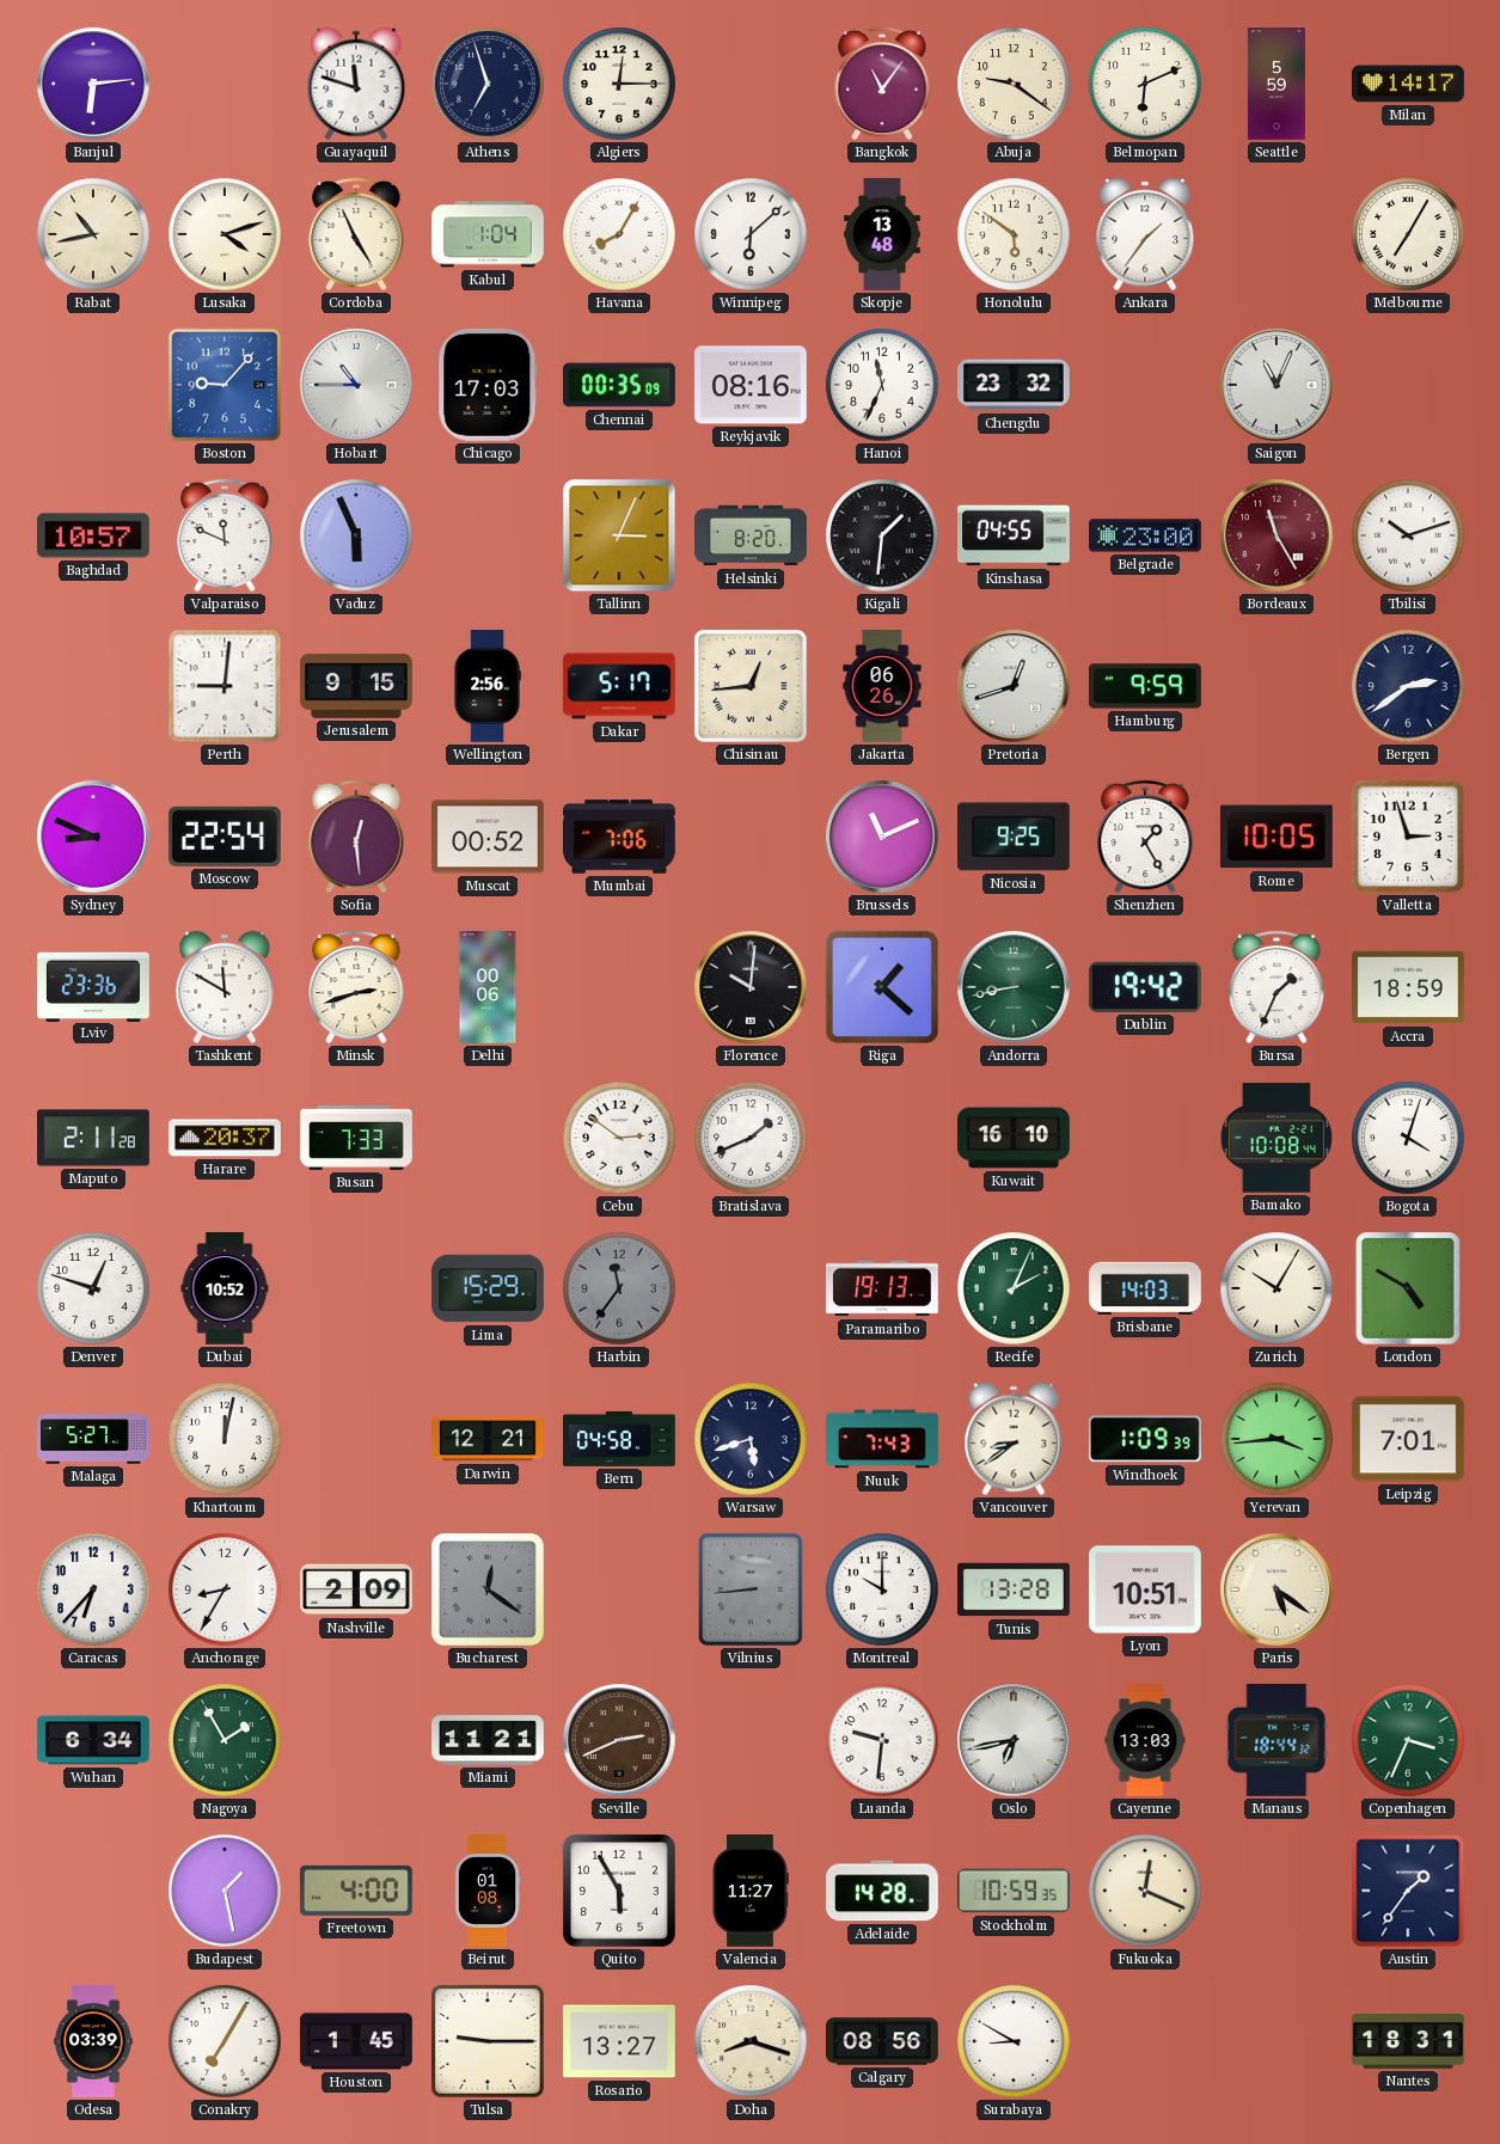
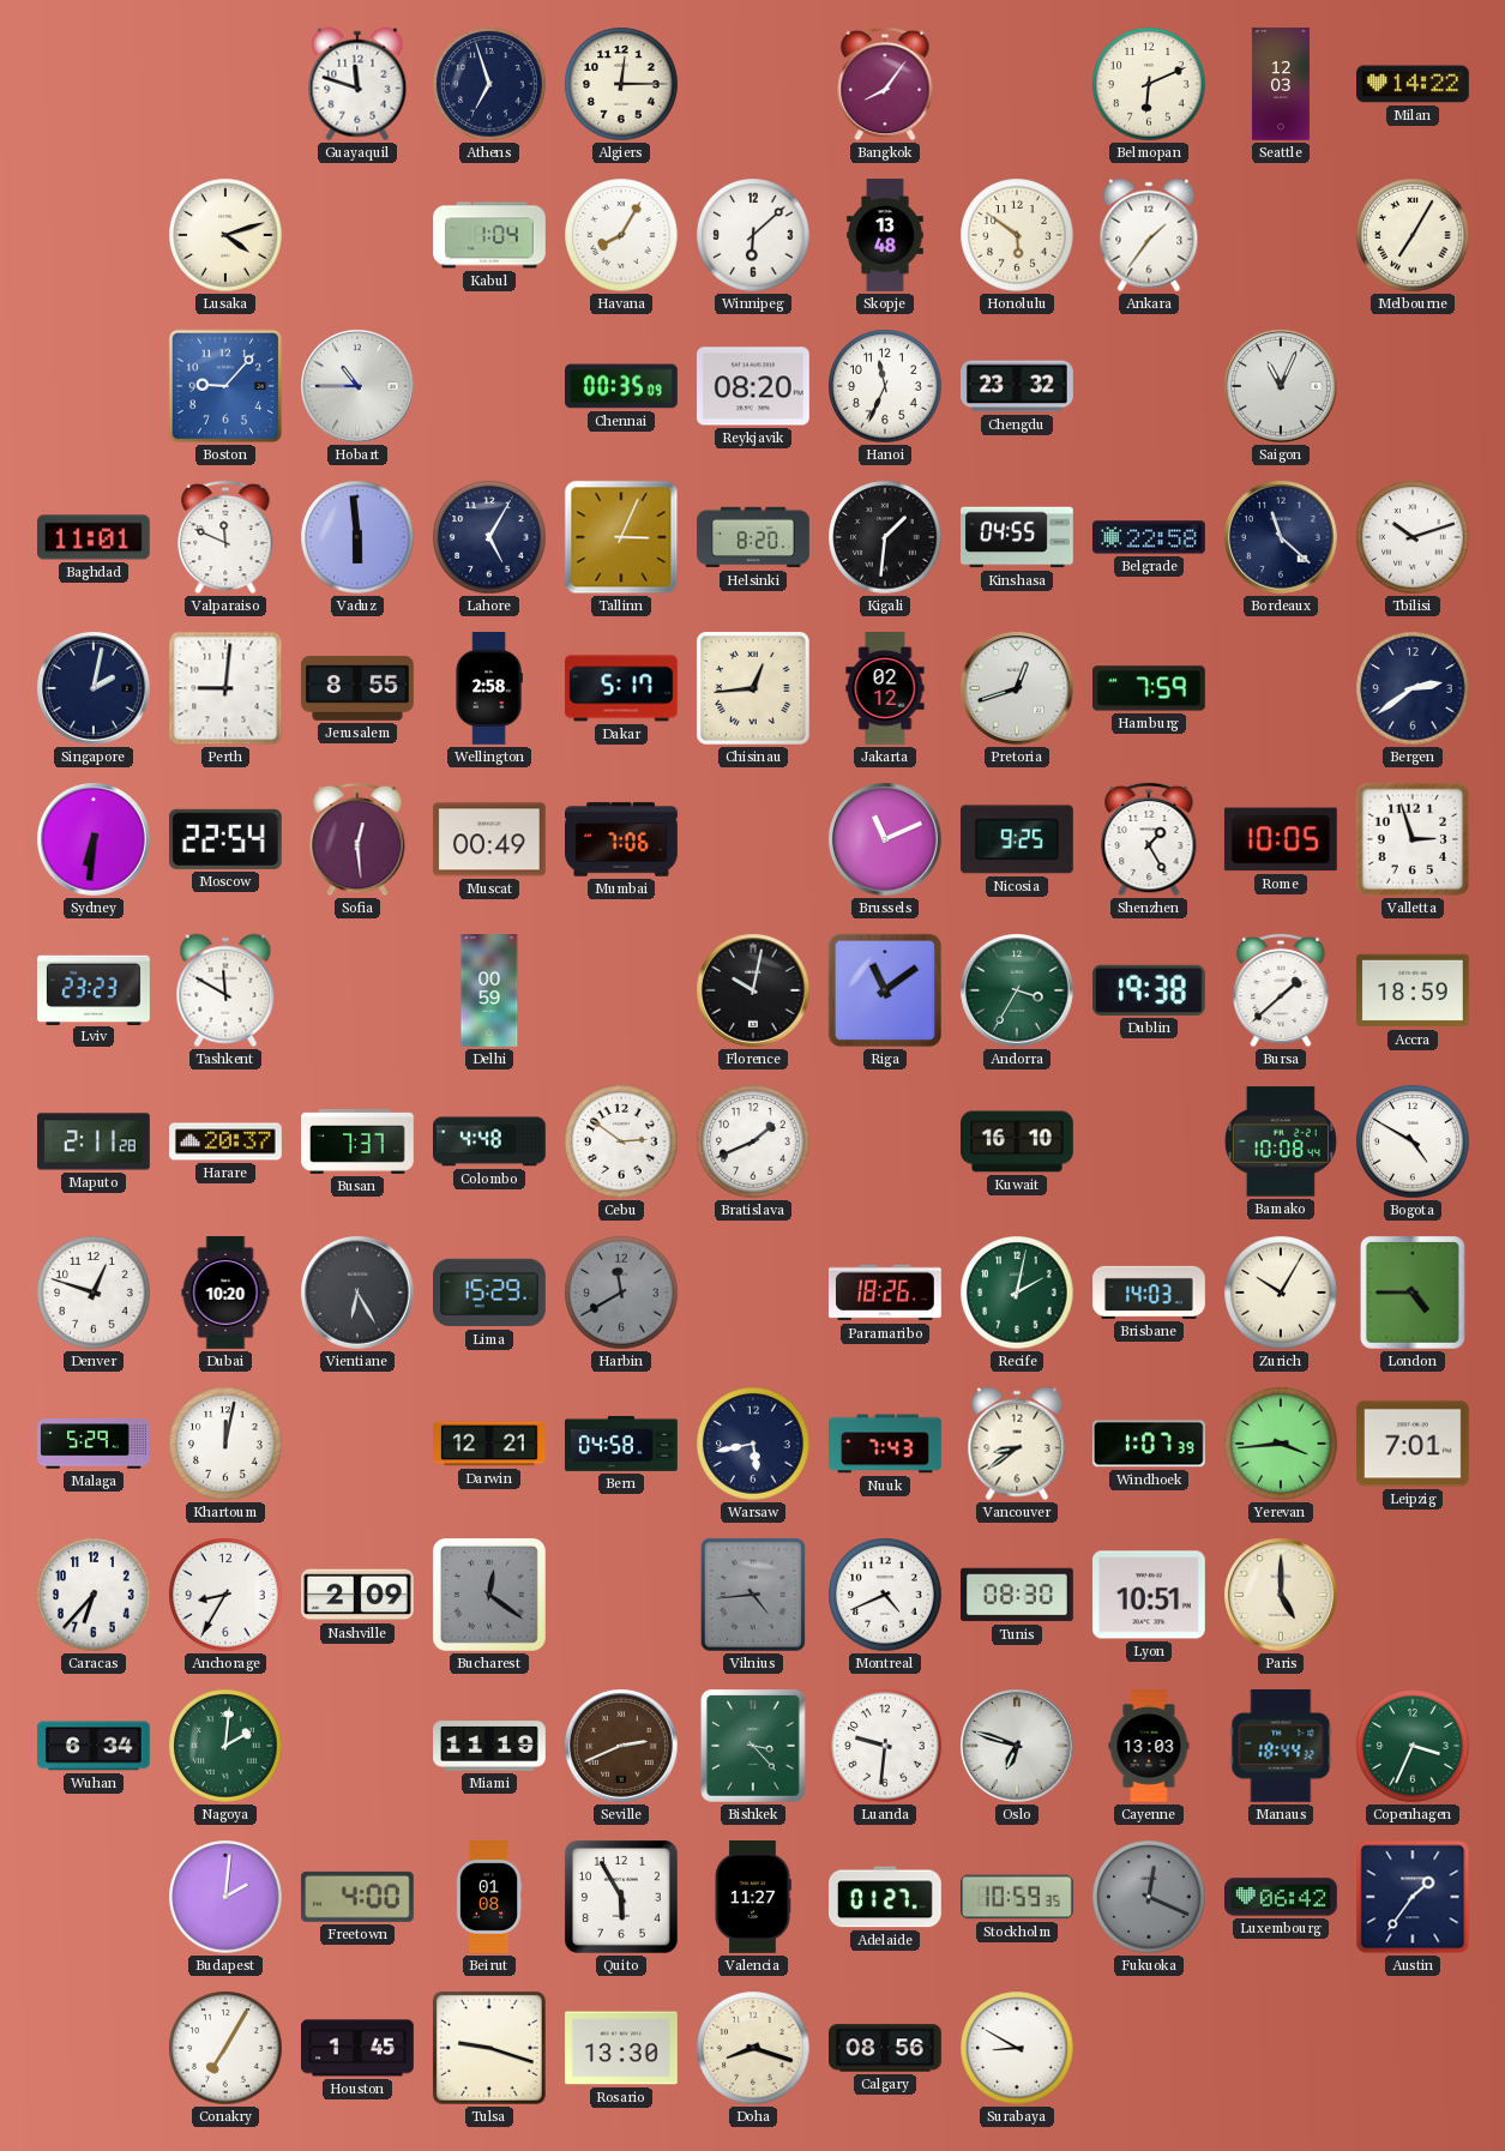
Banjul: 6:14 -> none (94, 85)
Bangkok: 11:06 -> 8:06 (885, 84)
Abuja: 9:21 -> none (1014, 84)
Seattle: 5:59 -> 12:03 (1281, 85)
Milan: 14:17 -> 14:22 (1414, 84)
Rabat: 10:43 -> none (93, 234)
Cordoba: 4:56 -> none (356, 234)
Chicago: 17:03 -> none (488, 385)
Reykjavik: 08:16 -> 08:20 (753, 386)
Baghdad: 10:57 -> 11:01 (94, 537)
Vaduz: 5:56 -> 5:59 (357, 537)
Lahore: none -> 5:05 (489, 537)
Belgrade: 23:00 -> 22:58 (1150, 537)
Bordeaux: 11:25 -> 11:22 (1282, 538)
Bordeaux dial: burgundy -> navy (1282, 538)
Singapore: none -> 2:02 (95, 689)
Jerusalem: 9:15 -> 8:55 (357, 688)
Wellington: 2:56 -> 2:58 (489, 689)
Jakarta: 06:26 -> 02:12 (885, 689)
Hamburg: 9:59 -> 7:59 (1150, 688)
Sydney: 8:49 -> 6:31 (95, 840)
Muscat: 00:52 -> 00:49 (489, 839)
Lviv: 23:36 -> 23:23 (95, 989)
Minsk: 2:42 -> none (356, 987)
Delhi: 00:06 -> 00:59 (489, 992)
Florence: 10:01 -> 10:02 (754, 992)
Riga: 1:22 -> 11:09 (885, 990)
Andorra: 8:43 -> 3:35 (1018, 992)
Dublin: 19:42 -> 19:38 (1149, 990)
Bursa: 1:34 -> 1:38 (1281, 990)
Busan: 7:33 -> 7:37 (359, 1141)
Colombo: none -> 4:48 (490, 1141)
Bogota: 4:03 -> 4:50 (1413, 1141)
Dubai: 10:52 -> 10:20 (225, 1293)
Vientiane: none -> 6:25 (359, 1294)
Harbin: 11:36 -> 11:40 (621, 1293)
Paramaribo: 19:13 -> 18:26 (885, 1293)
Recife: 2:04 -> 2:02 (1017, 1293)
London: 4:50 -> 4:45 (1414, 1294)
Malaga: 5:27 -> 5:29 (94, 1444)
Warsaw: 5:42 -> 5:43 (753, 1444)
Windhoek: 1:09 -> 1:07 (1149, 1444)
Vilnius: 8:44 -> 4:44 (753, 1595)
Montreal: 10:00 -> 4:41 (885, 1595)
Tunis: 13:28 -> 08:30 (1018, 1595)
Paris: 5:21 -> 5:00 (1282, 1596)
Nagoya: 1:55 -> 2:01 (225, 1746)
Miami: 11:21 -> 11:19 (490, 1746)
Bishkek: none -> 3:23 (754, 1747)
Oslo: 6:43 -> 6:48 (1018, 1747)
Budapest: 1:28 -> 2:01 (225, 1897)
Adelaide: 14:28 -> 01:27 (885, 1897)
Fukuoka dial: cream -> grey (1149, 1897)
Luxembourg: none -> 06:42 (1282, 1897)
Odesa: 03:39 -> none (93, 2041)
Tulsa: 9:15 -> 9:18 (489, 2048)
Rosario: 13:27 -> 13:30 (621, 2048)
Nantes: 18:31 -> none (1408, 2042)
